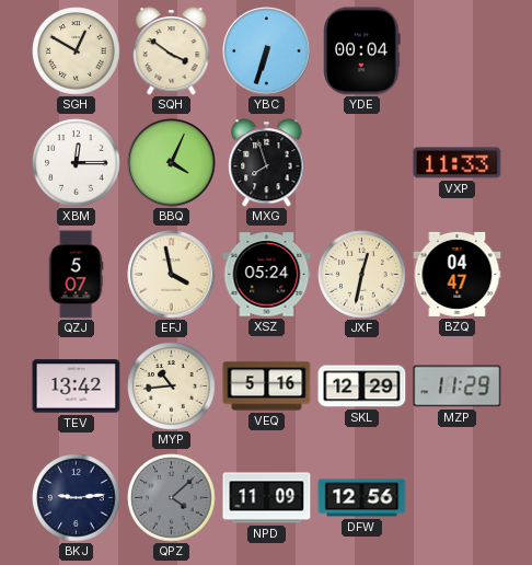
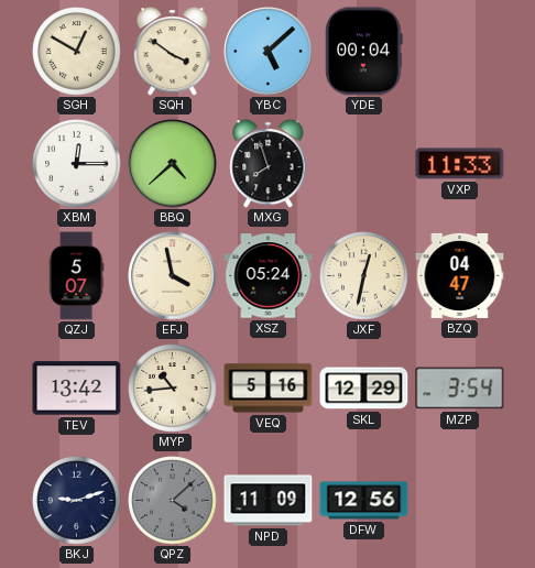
YBC: 6:33 -> 5:08 (269, 52)
BBQ: 4:04 -> 4:38 (173, 164)
MZP: 11:29 -> 3:54 (460, 389)
BKJ: 9:14 -> 9:12 (77, 501)
